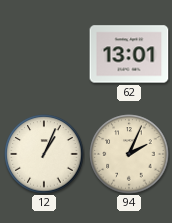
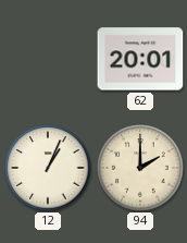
62: 13:01 -> 20:01 (140, 59)
94: 2:04 -> 2:00 (140, 168)
